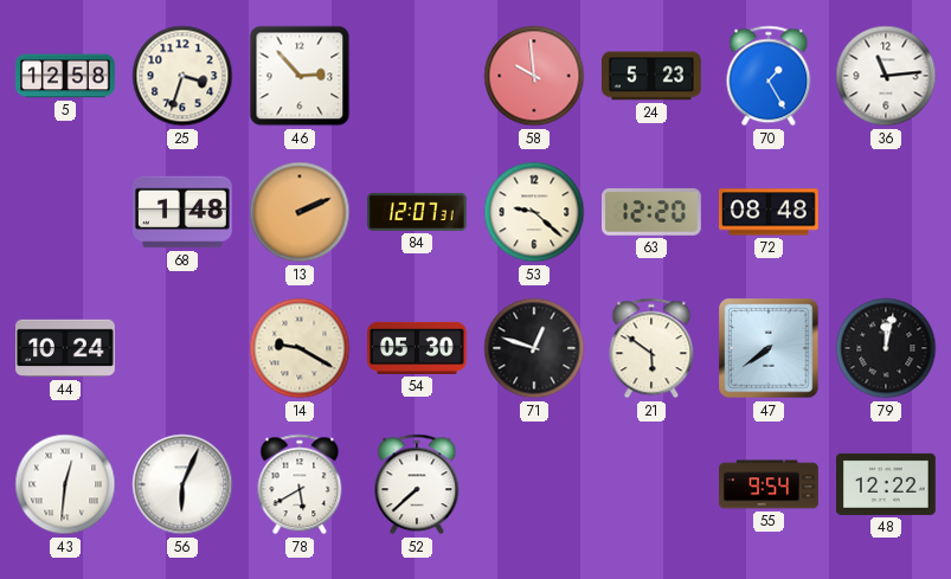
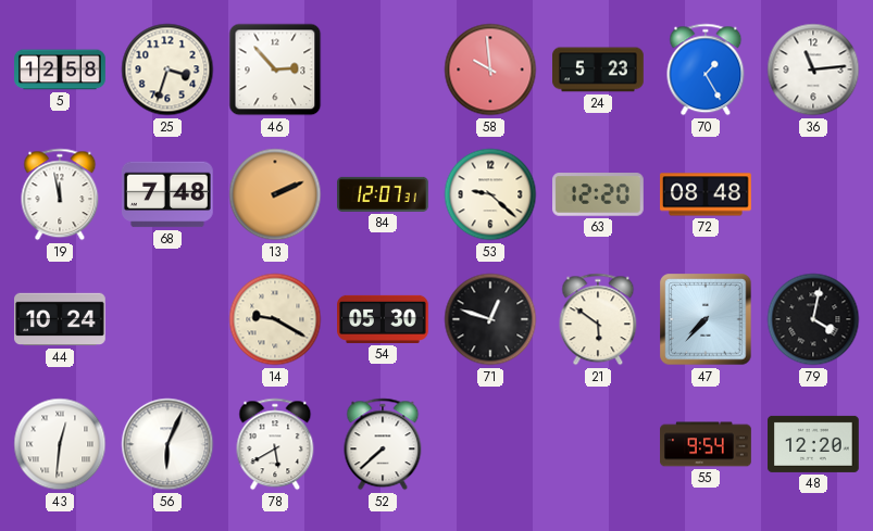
19: none -> 11:58 (60, 194)
68: 1:48 -> 7:48 (167, 194)
47: 7:39 -> 7:37 (706, 319)
79: 12:02 -> 4:02 (813, 319)
48: 12:22 -> 12:20 (814, 444)
